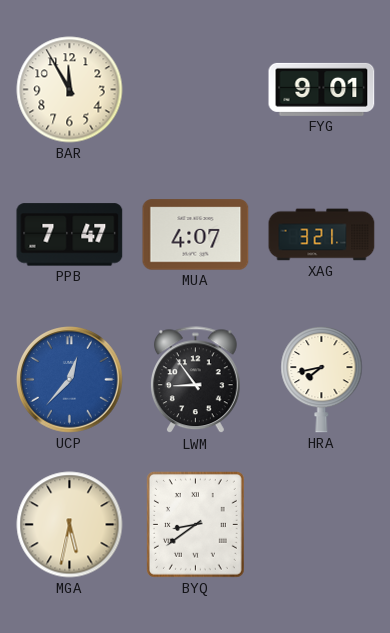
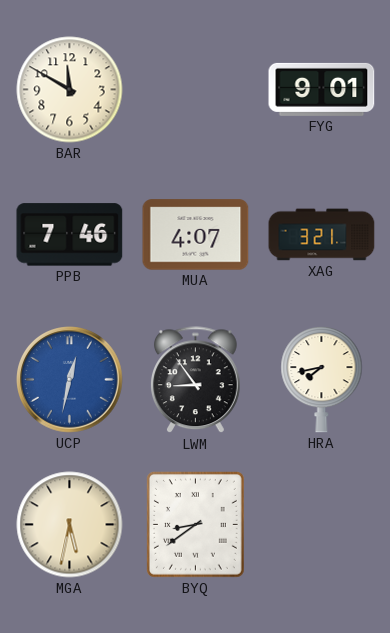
BAR: 11:55 -> 11:50 (70, 90)
PPB: 7:47 -> 7:46 (70, 235)
UCP: 12:37 -> 12:32 (70, 380)
